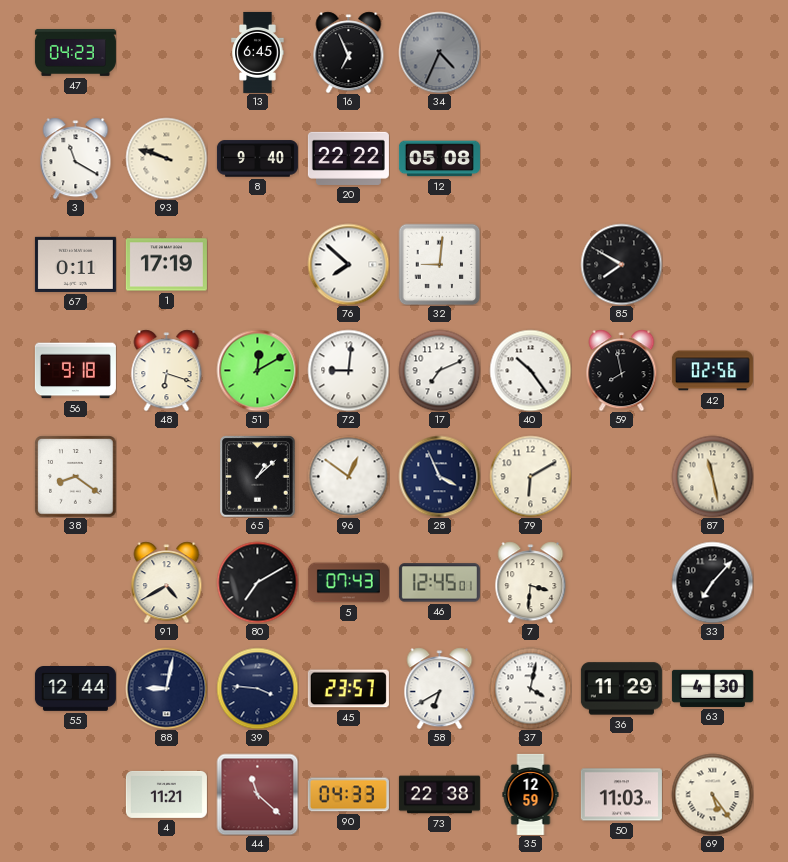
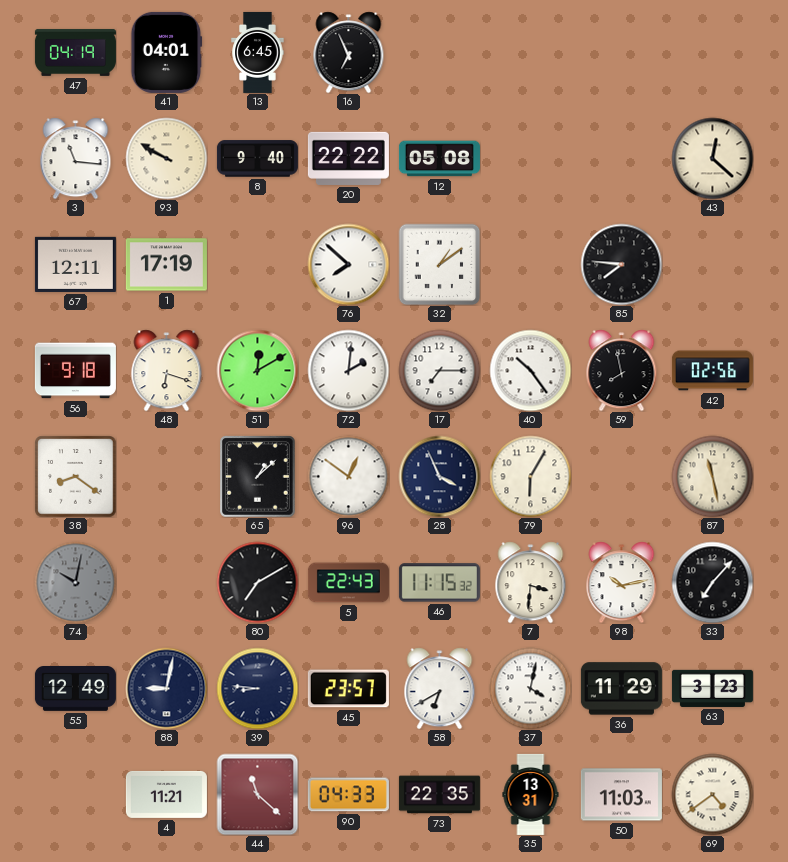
47: 04:23 -> 04:19 (75, 52)
41: none -> 04:01 (167, 52)
34: 4:34 -> none (439, 52)
3: 11:20 -> 11:16 (76, 158)
93: 9:48 -> 9:50 (166, 158)
43: none -> 12:22 (712, 158)
67: 0:11 -> 12:11 (75, 264)
32: 9:01 -> 1:09 (439, 264)
85: 7:50 -> 7:46 (621, 264)
72: 9:01 -> 2:01 (348, 370)
17: 7:11 -> 7:15 (439, 370)
79: 6:10 -> 6:05 (530, 476)
74: none -> 10:02 (75, 582)
91: 4:40 -> none (167, 582)
5: 07:43 -> 22:43 (348, 583)
46: 12:45 -> 11:15 (439, 583)
98: none -> 10:13 (622, 582)
55: 12:44 -> 12:49 (75, 689)
39: 3:46 -> 8:46 (257, 688)
63: 4:30 -> 3:23 (712, 688)
73: 22:38 -> 22:35 (439, 795)
35: 12:59 -> 13:31 (531, 794)
69: 5:24 -> 4:39 (712, 794)
